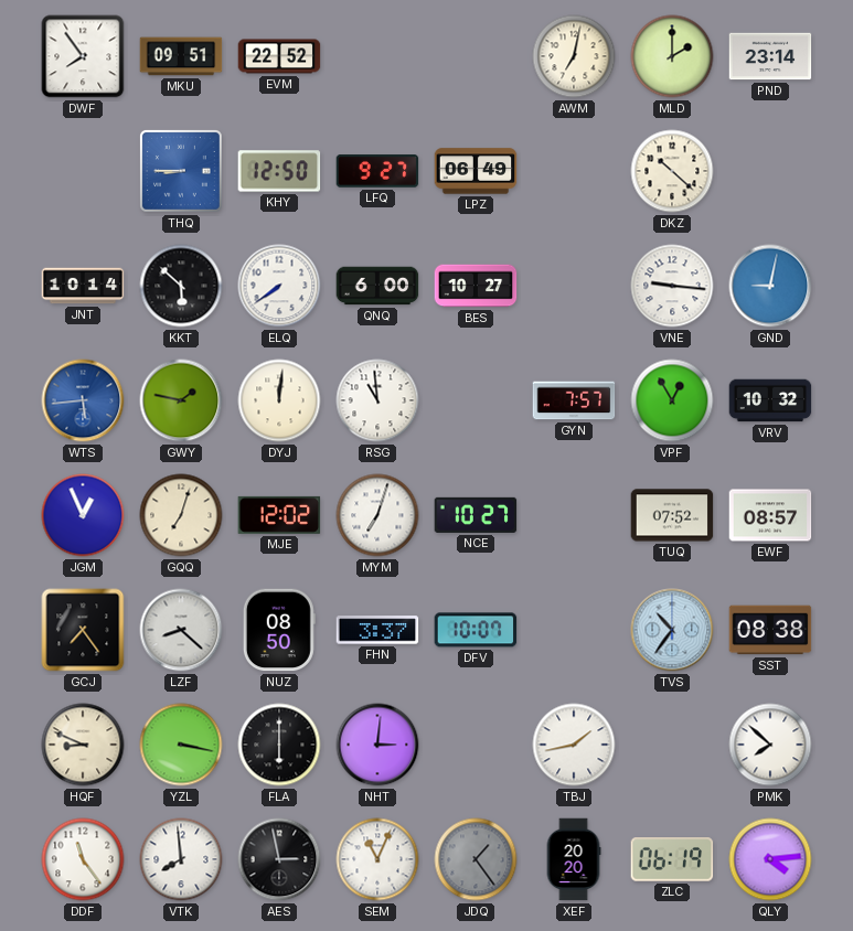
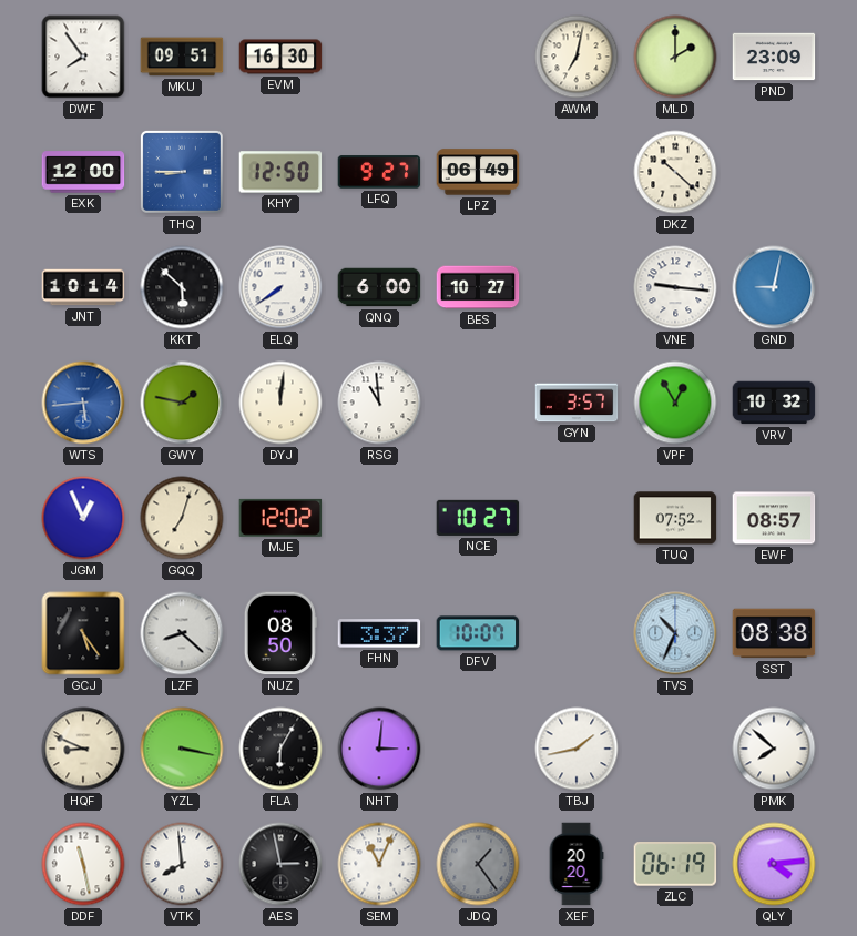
EVM: 22:52 -> 16:30 (280, 57)
PND: 23:14 -> 23:09 (774, 57)
EXK: none -> 12:00 (83, 172)
GYN: 7:57 -> 3:57 (577, 403)
MYM: 7:03 -> none (377, 515)
GCJ: 7:24 -> 5:24 (83, 633)
TVS: 10:36 -> 10:34 (675, 633)
FLA: 6:00 -> 6:05 (280, 749)
DDF: 11:24 -> 11:28 (83, 864)
